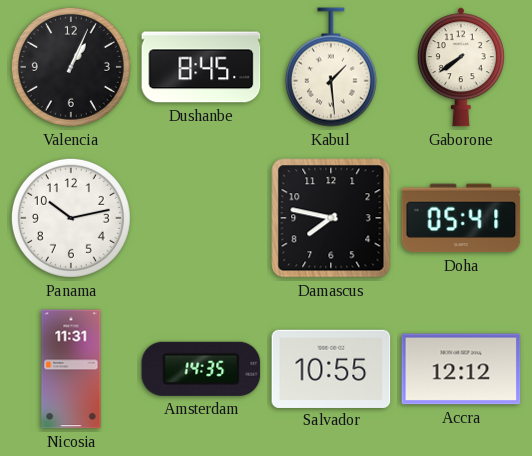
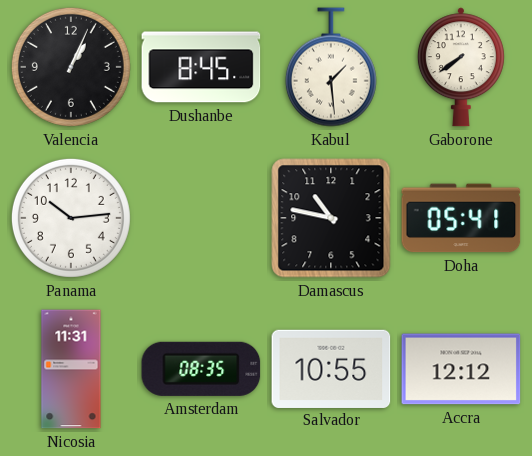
Panama: 10:13 -> 10:14 (71, 218)
Damascus: 7:47 -> 10:47 (331, 218)
Amsterdam: 14:35 -> 08:35 (201, 369)
